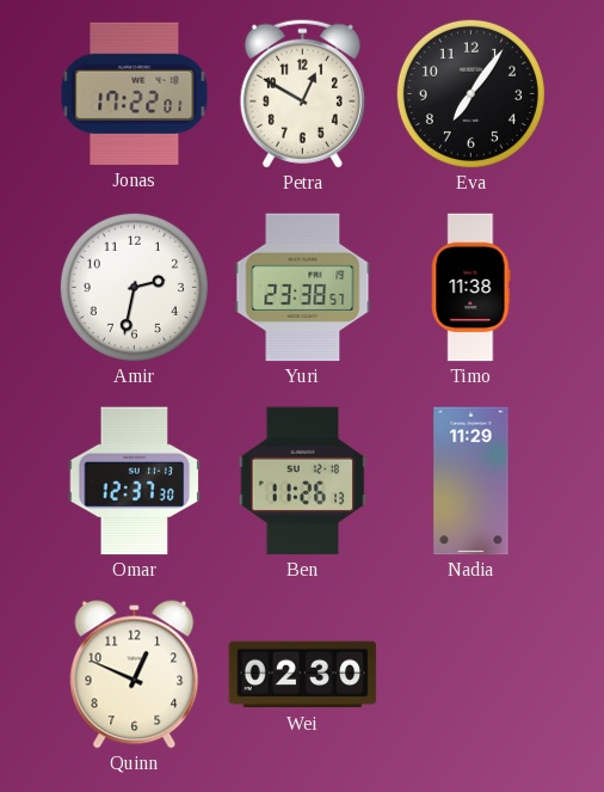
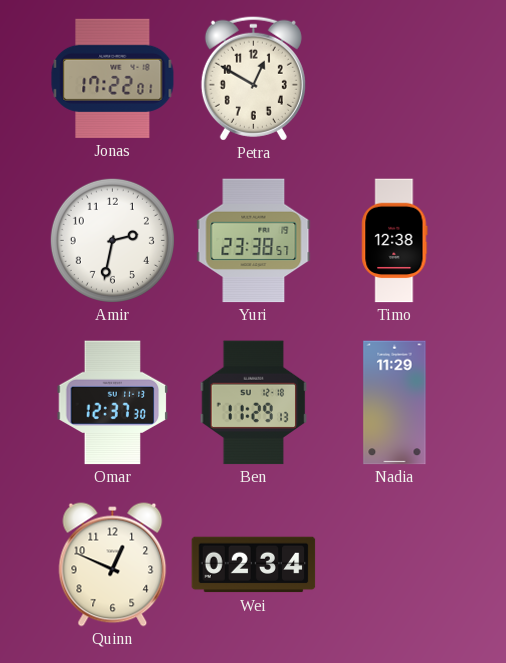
Eva: 7:06 -> none (470, 93)
Timo: 11:38 -> 12:38 (395, 241)
Ben: 11:26 -> 11:29 (254, 403)
Wei: 02:30 -> 02:34 (254, 565)
